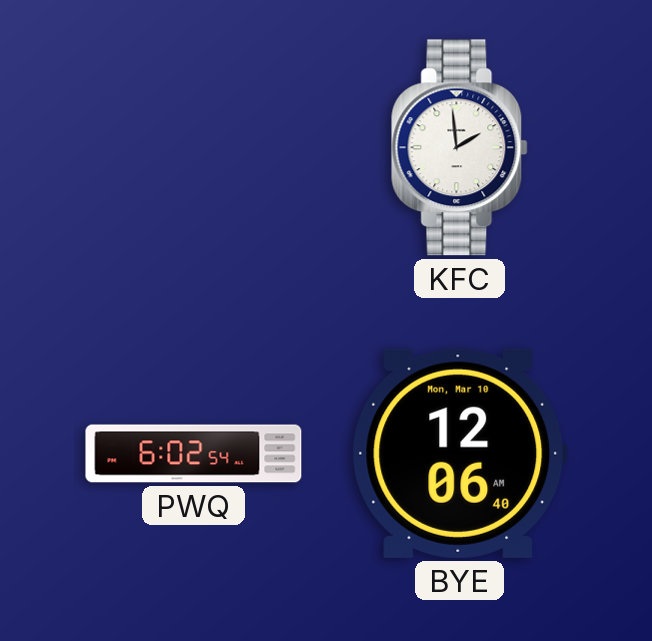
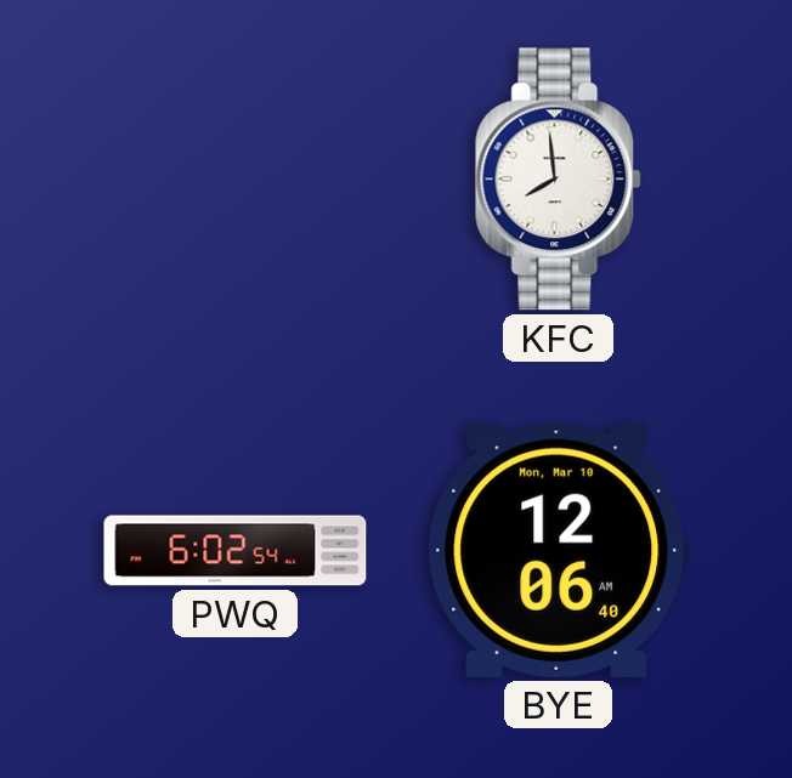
KFC: 1:59 -> 7:59 (559, 180)
